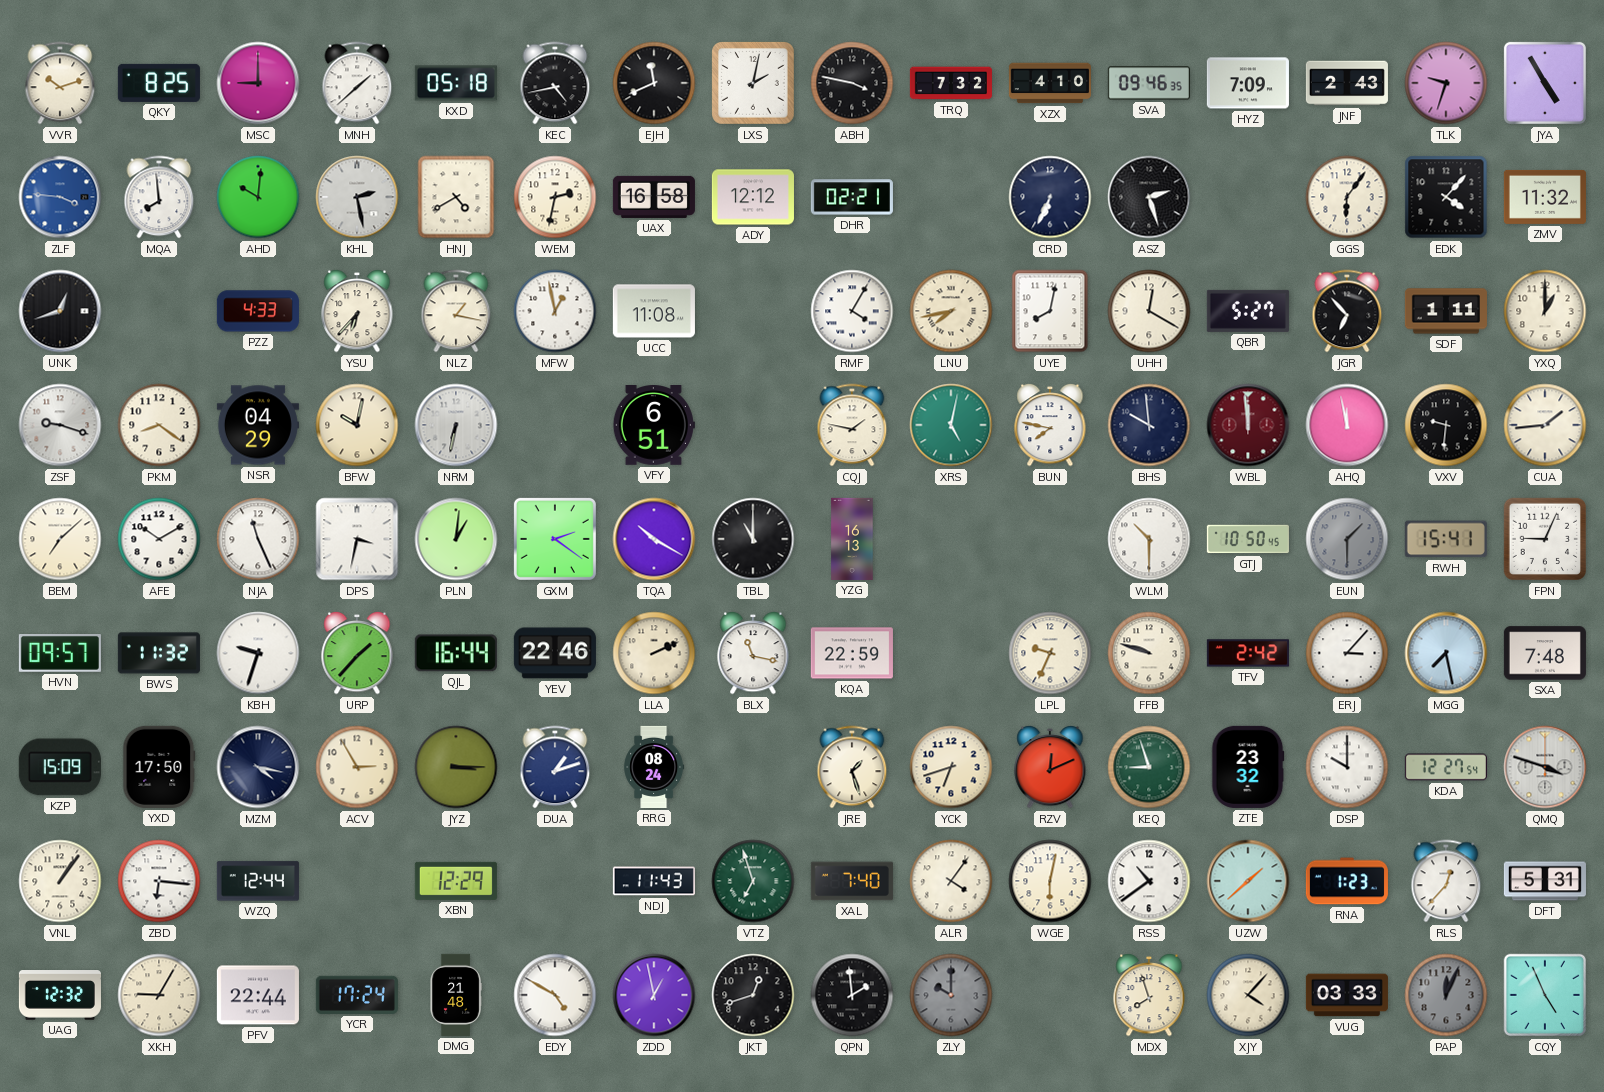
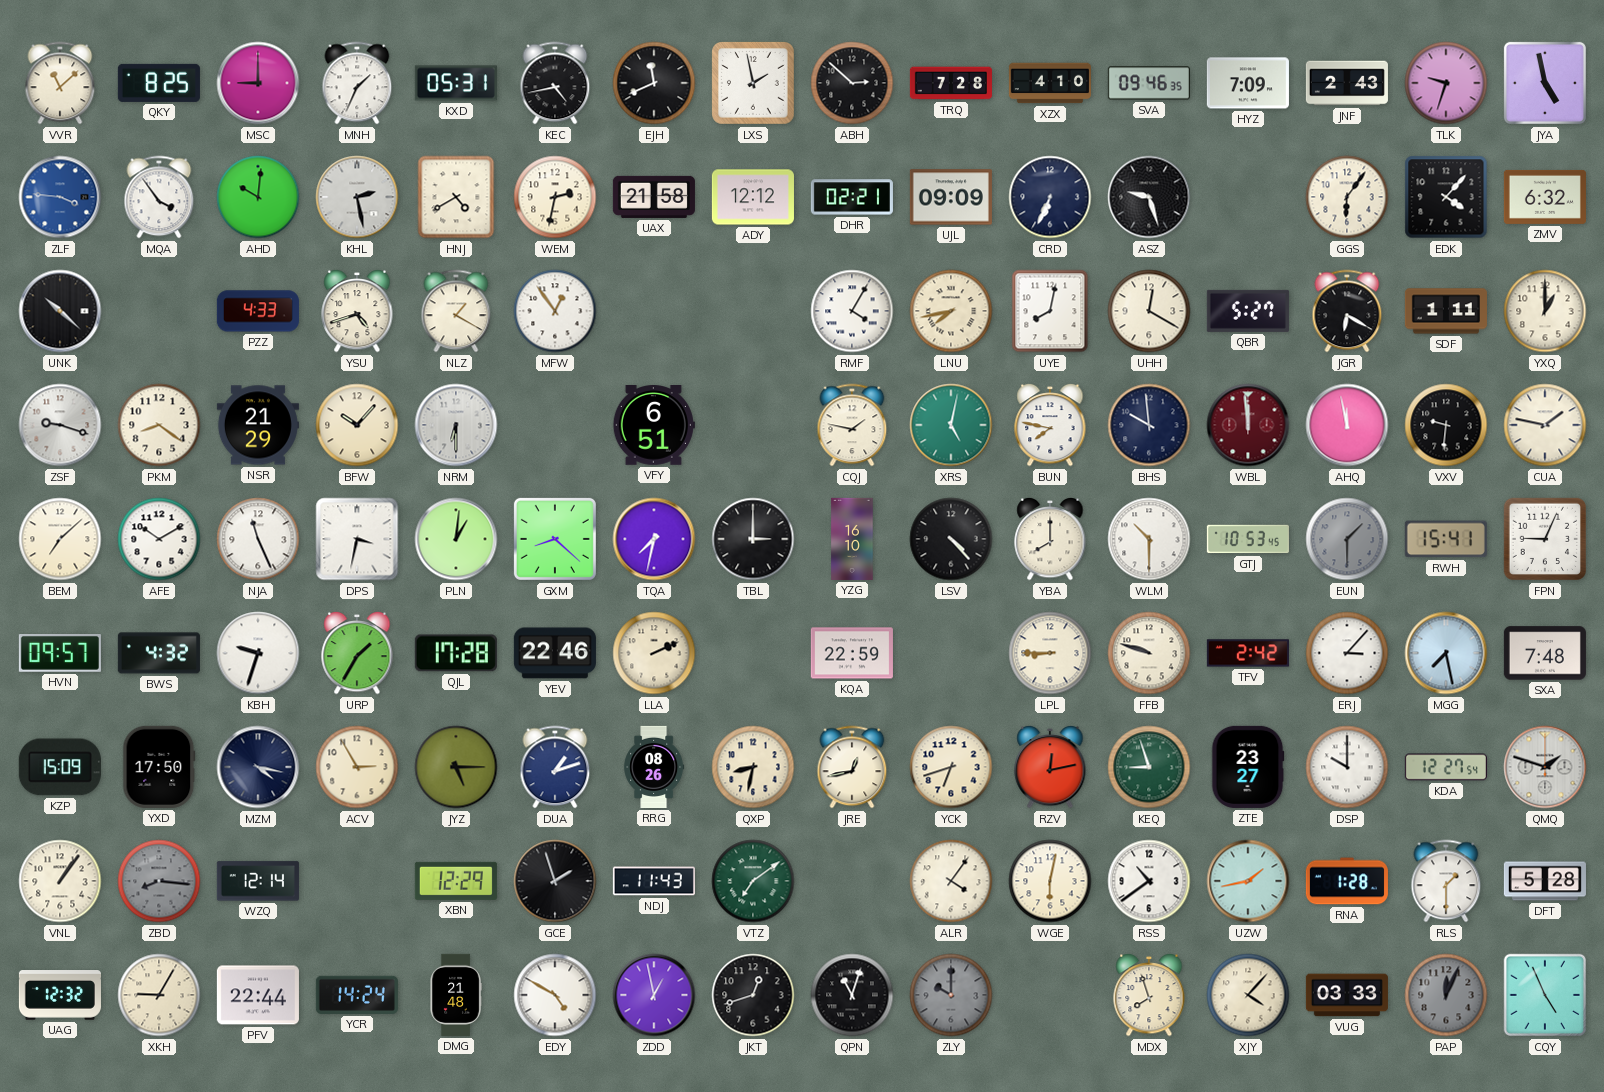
VVR: 10:12 -> 11:08 (60, 83)
MNH: 1:38 -> 1:34 (357, 83)
KXD: 05:18 -> 05:31 (456, 83)
LXS: 2:02 -> 1:58 (754, 84)
ABH: 3:47 -> 2:52 (852, 83)
TRQ: 7:32 -> 7:28 (951, 83)
JYA: 4:55 -> 4:58 (1545, 83)
MQA: 7:59 -> 3:54 (159, 197)
UAX: 16:58 -> 21:58 (654, 197)
UJL: none -> 09:09 (951, 197)
ASZ: 2:27 -> 9:27 (1149, 197)
ZMV: 11:32 -> 6:32 (1545, 197)
UNK: 12:42 -> 10:22 (60, 311)
YSU: 6:37 -> 4:42 (357, 311)
NLZ: 1:17 -> 1:20 (456, 311)
MFW: 12:58 -> 12:54 (555, 311)
UCC: 11:08 -> none (654, 311)
JGR: 6:53 -> 6:20 (1347, 311)
NSR: 04:29 -> 21:29 (258, 425)
BFW: 10:02 -> 10:07 (357, 425)
NRM: 6:32 -> 6:30 (456, 425)
CUA: 1:44 -> 1:47 (1545, 425)
GXM: 2:21 -> 8:22 (555, 539)
TQA: 10:20 -> 7:32 (654, 539)
TBL: 11:00 -> 3:00 (753, 539)
YZG: 16:13 -> 16:10 (852, 539)
LSV: none -> 4:23 (951, 539)
YBA: none -> 8:00 (1050, 539)
GTJ: 10:50 -> 10:53 (1248, 539)
BWS: 11:32 -> 4:32 (159, 653)
URP: 1:37 -> 1:35 (357, 653)
QJL: 16:44 -> 17:28 (456, 653)
BLX: 11:17 -> none (753, 653)
LPL: 9:34 -> 8:45 (1050, 653)
JYZ: 3:15 -> 5:15 (456, 767)
RRG: 08:24 -> 08:26 (654, 767)
QXP: none -> 8:32 (753, 767)
JRE: 1:27 -> 12:43 (852, 767)
RZV: 12:11 -> 12:13 (1050, 767)
ZTE: 23:32 -> 23:27 (1248, 767)
QMQ: 3:48 -> 1:48 (1545, 767)
ZBD: 6:16 -> 8:16 (159, 881)
ZBD dial: white -> grey (159, 881)
WZQ: 12:44 -> 12:14 (258, 881)
GCE: none -> 1:57 (555, 881)
VTZ: 6:57 -> 7:09 (753, 881)
XAL: 7:40 -> none (852, 881)
UZW: 1:38 -> 1:43 (1248, 881)
RNA: 1:23 -> 1:28 (1347, 881)
RLS: 12:37 -> 1:30 (1446, 881)
DFT: 5:31 -> 5:28 (1545, 881)
YCR: 17:24 -> 14:24 (357, 995)
QPN: 1:59 -> 11:03 (852, 995)
